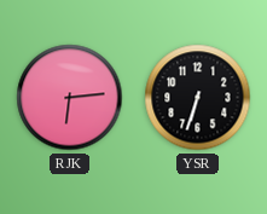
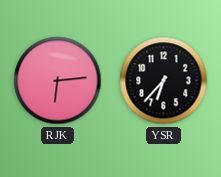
YSR: 6:33 -> 6:37 (164, 81)
